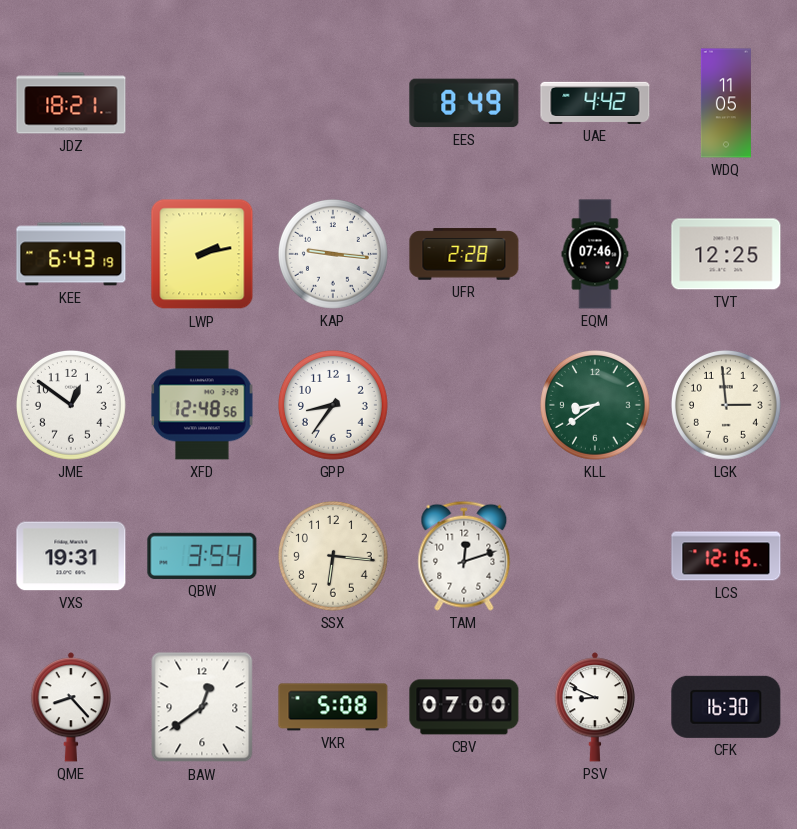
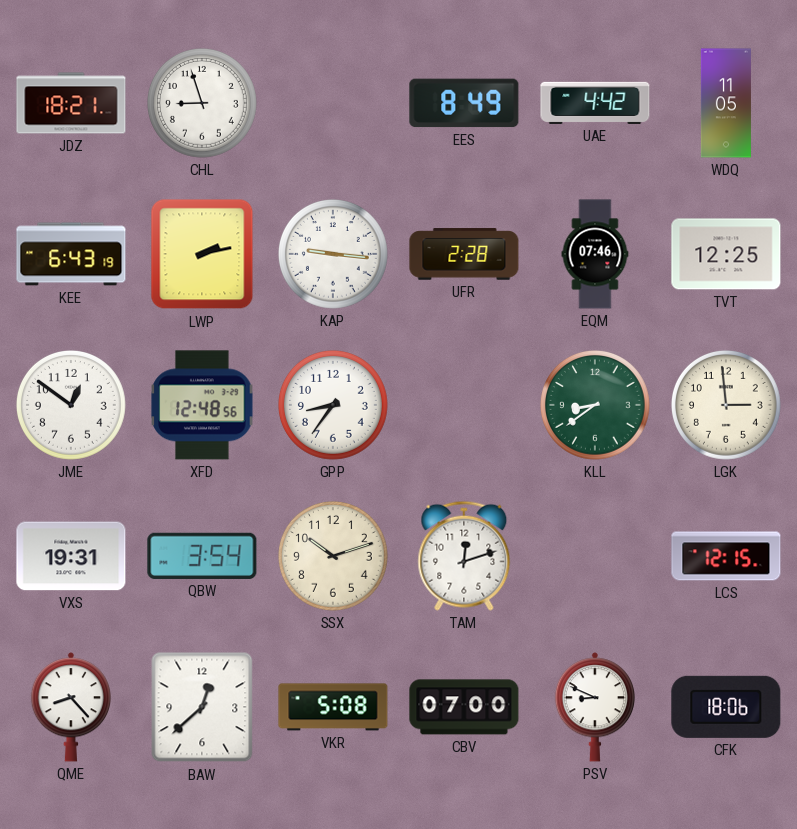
CHL: none -> 8:57 (202, 103)
SSX: 6:16 -> 10:12 (333, 556)
BAW: 12:39 -> 12:38 (202, 707)
CFK: 16:30 -> 18:06 (726, 707)
